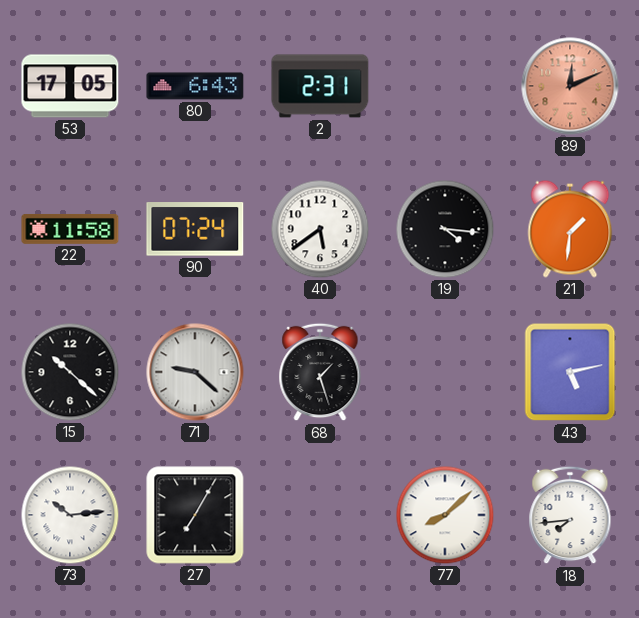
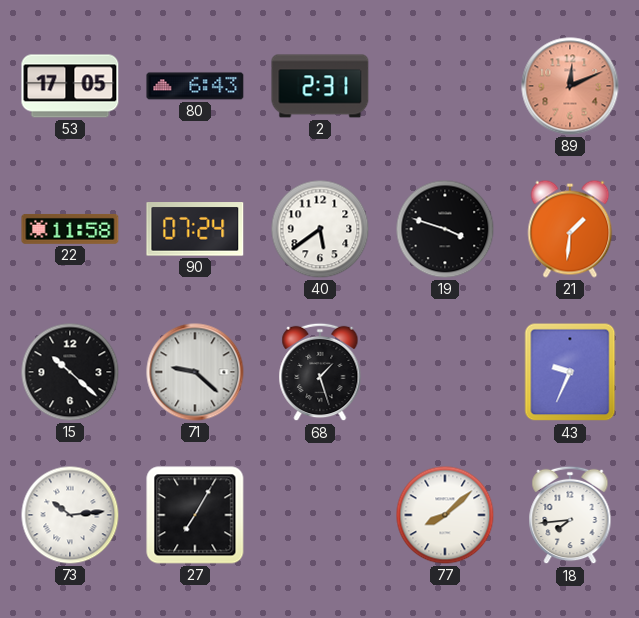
19: 4:16 -> 3:48 (445, 229)
43: 5:13 -> 9:34 (570, 372)
